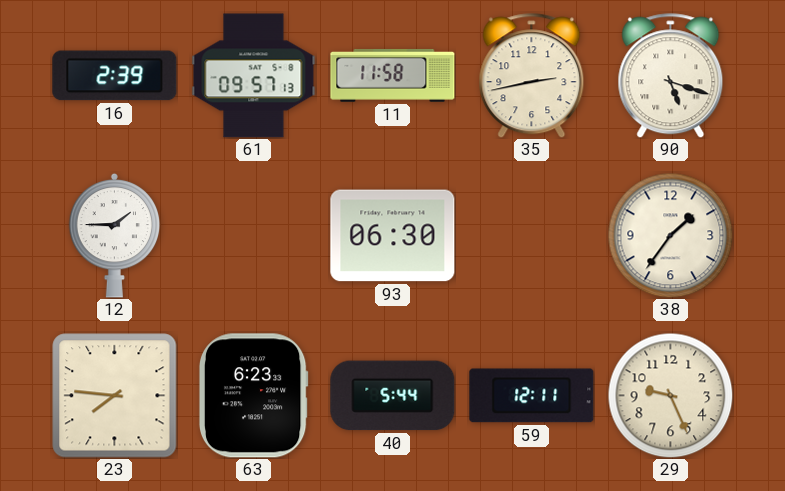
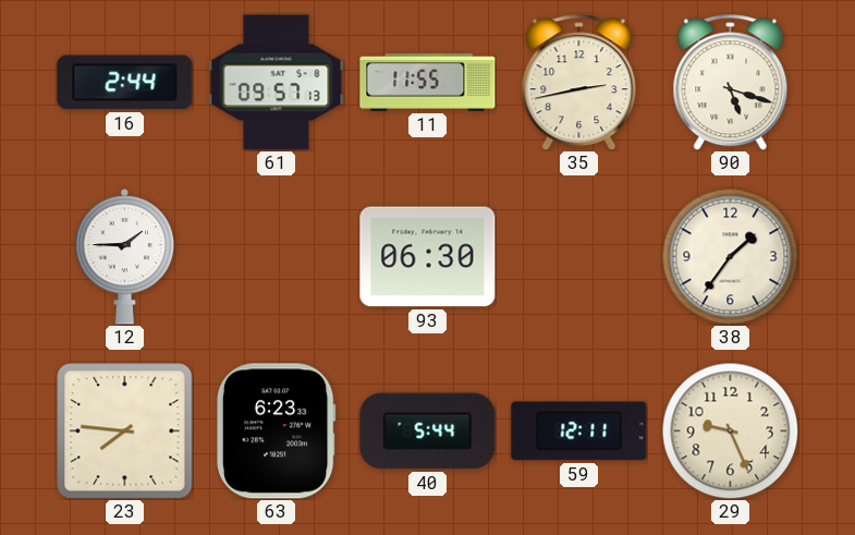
16: 2:39 -> 2:44 (125, 83)
11: 11:58 -> 11:55 (428, 82)
